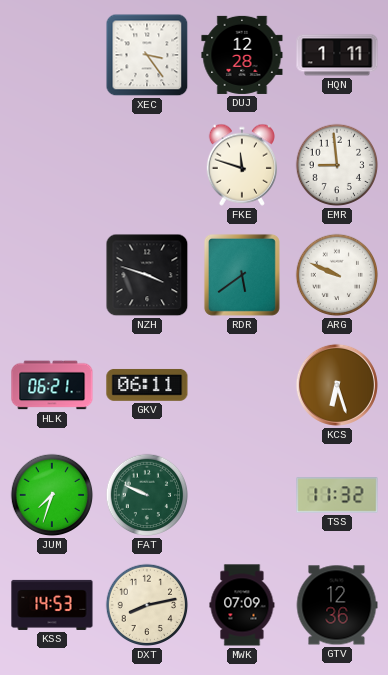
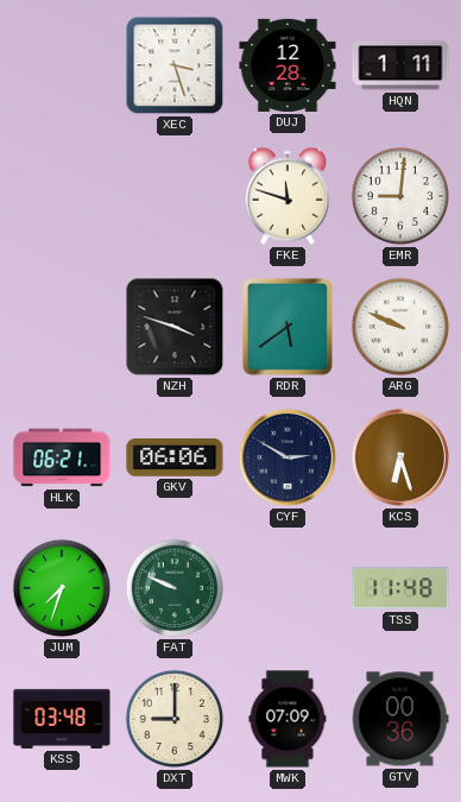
XEC: 3:24 -> 3:27 (175, 65)
EMR: 8:59 -> 9:01 (400, 196)
GKV: 06:11 -> 06:06 (175, 457)
CYF: none -> 2:50 (288, 457)
TSS: 11:32 -> 11:48 (400, 588)
KSS: 14:53 -> 03:48 (62, 719)
DXT: 8:13 -> 9:00 (175, 719)
GTV: 12:36 -> 00:36 (400, 719)
